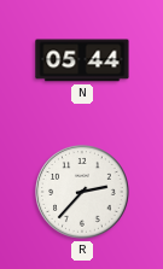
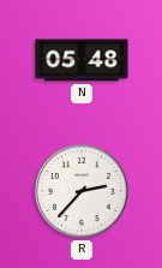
N: 05:44 -> 05:48 (82, 60)
